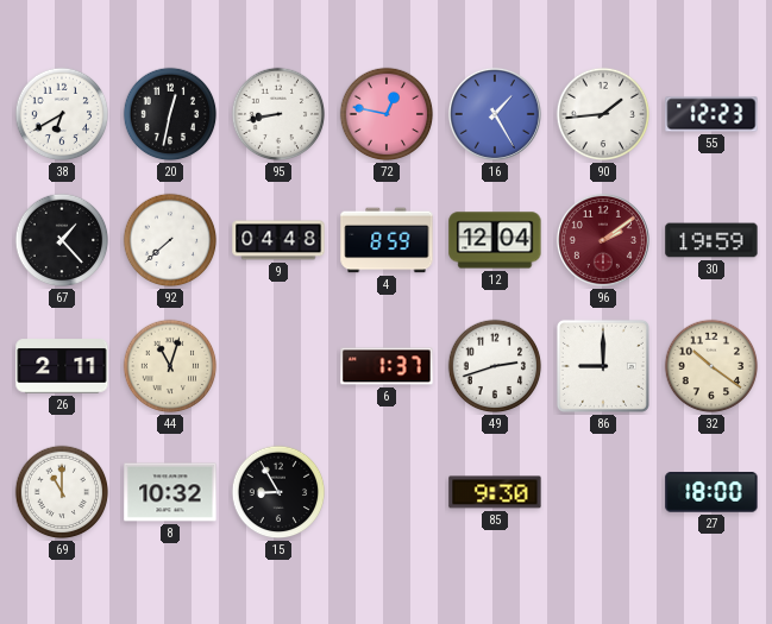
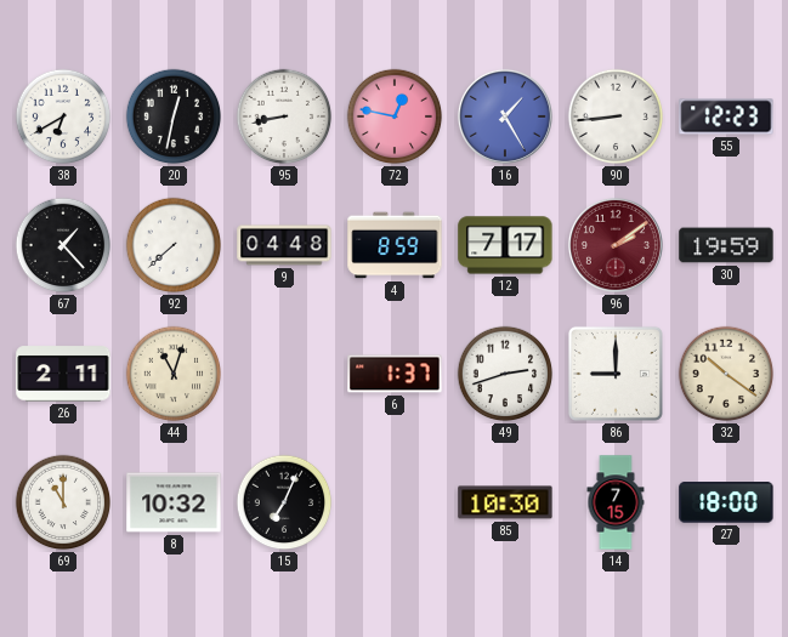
90: 1:44 -> 8:44 (616, 116)
12: 12:04 -> 7:17 (505, 245)
15: 8:55 -> 7:04 (284, 502)
85: 9:30 -> 10:30 (505, 502)
14: none -> 7:15 (616, 502)
